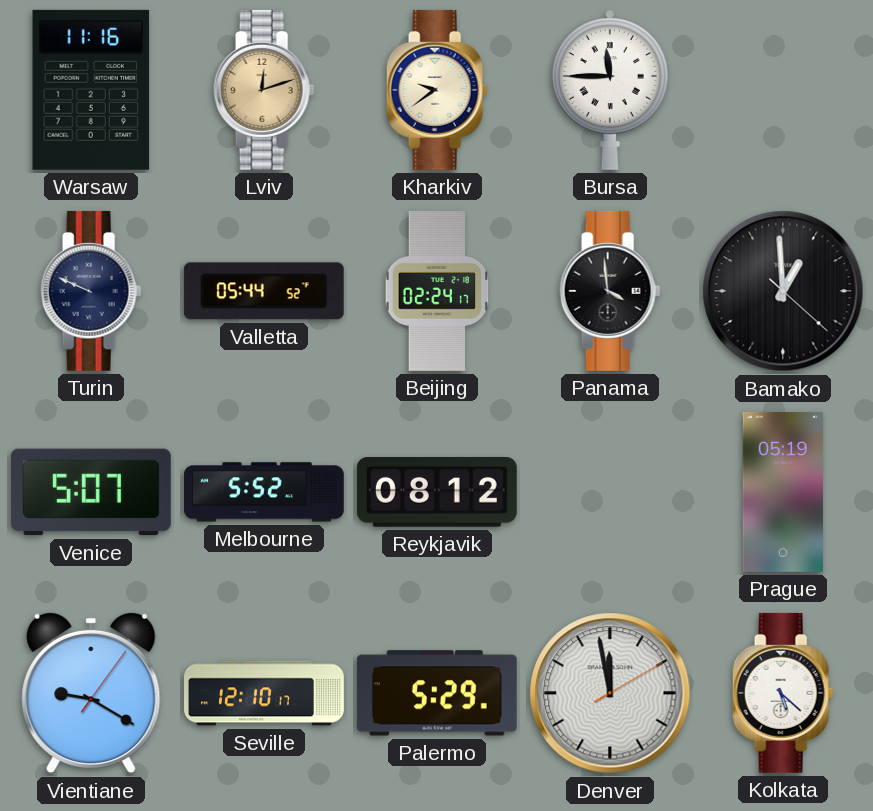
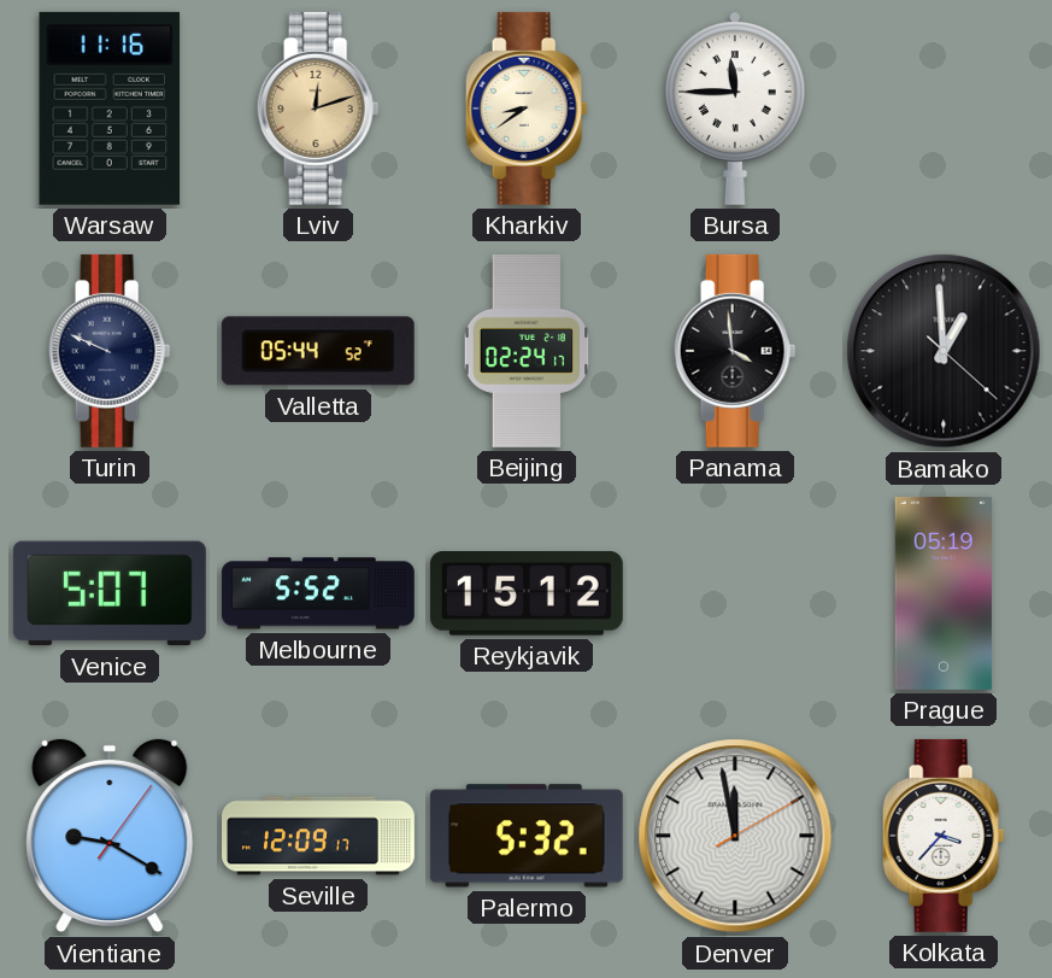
Kharkiv: 9:39 -> 8:39 (527, 109)
Reykjavik: 08:12 -> 15:12 (527, 595)
Seville: 12:10 -> 12:09 (319, 836)
Palermo: 5:29 -> 5:32 (527, 836)
Kolkata: 5:22 -> 3:37 (944, 836)
